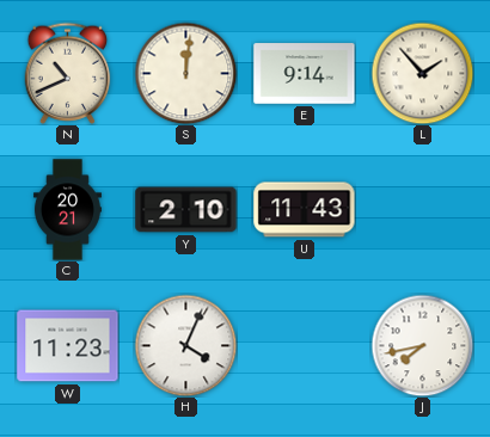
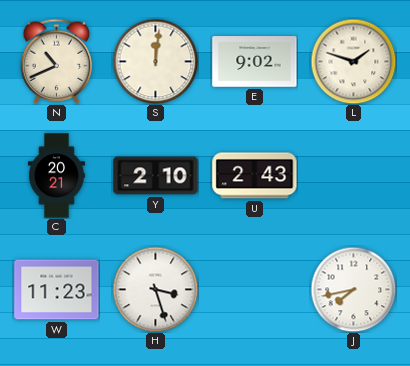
E: 9:14 -> 9:02 (255, 62)
L: 1:53 -> 1:48 (353, 61)
U: 11:43 -> 2:43 (255, 176)
H: 4:04 -> 3:27 (155, 289)
